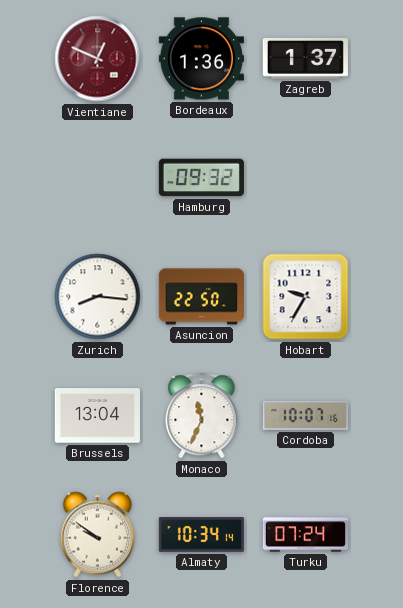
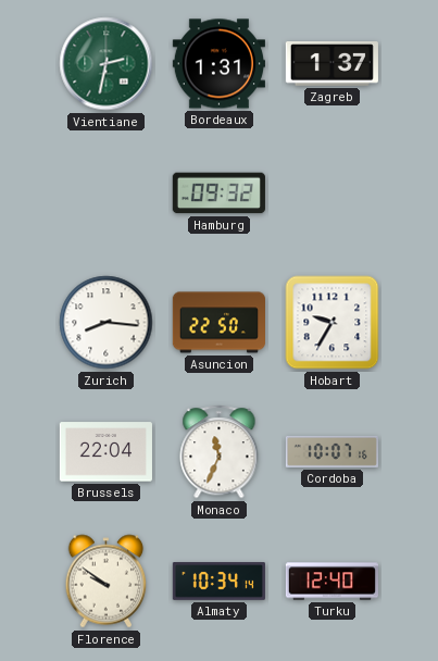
Vientiane: 12:49 -> 2:32 (107, 64)
Vientiane dial: burgundy -> green (107, 64)
Bordeaux: 1:36 -> 1:31 (218, 64)
Brussels: 13:04 -> 22:04 (105, 452)
Turku: 07:24 -> 12:40 (331, 582)
